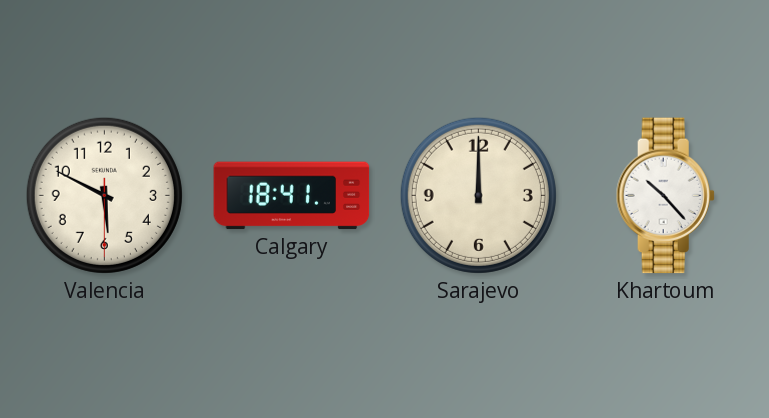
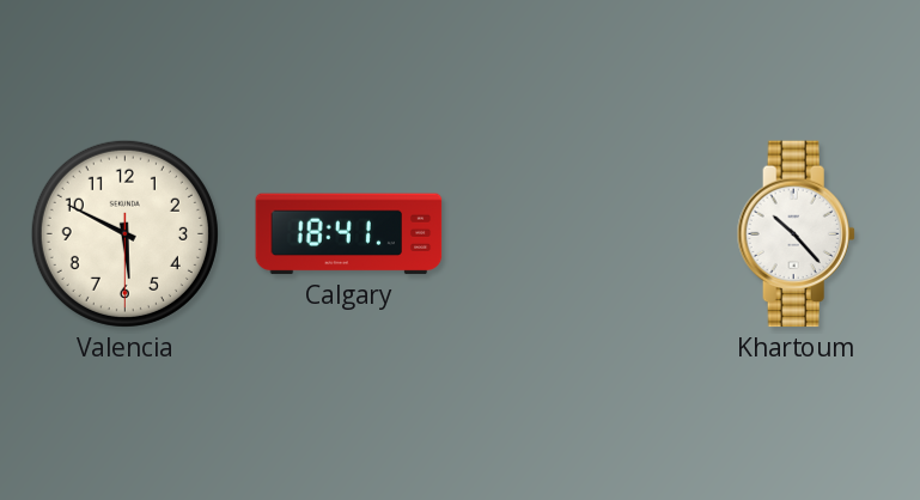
Sarajevo: 12:00 -> none (478, 195)
